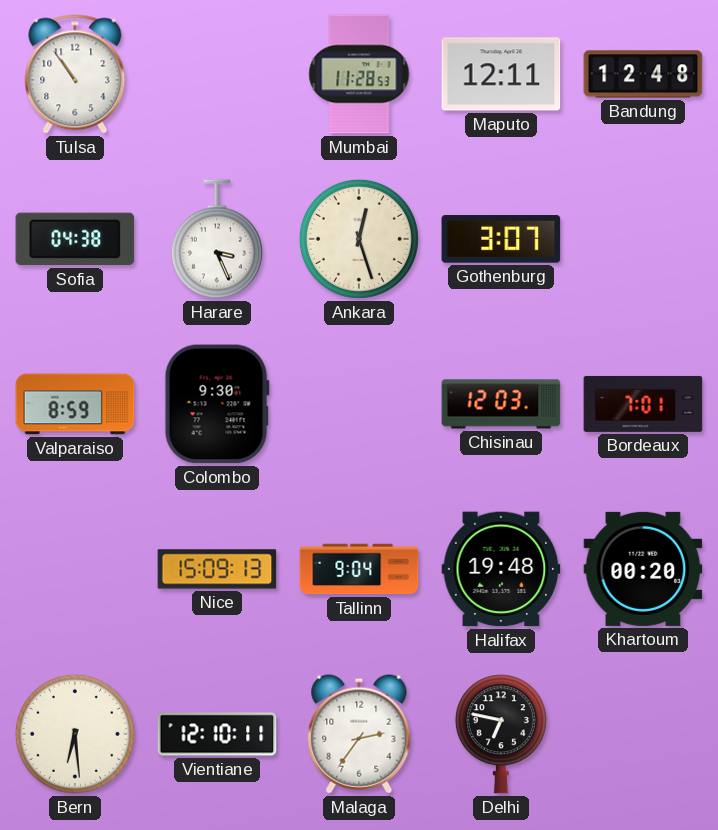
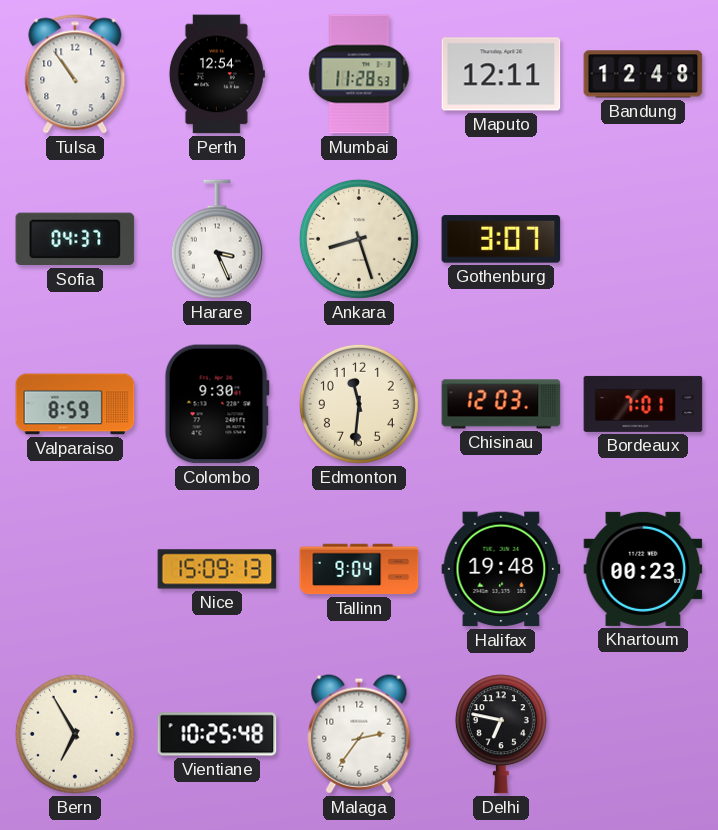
Perth: none -> 12:54 (217, 74)
Sofia: 04:38 -> 04:37 (75, 239)
Ankara: 12:27 -> 8:27 (359, 239)
Edmonton: none -> 11:31 (359, 404)
Khartoum: 00:20 -> 00:23 (643, 569)
Bern: 6:29 -> 6:55 (75, 734)
Vientiane: 12:10 -> 10:25 (217, 734)
